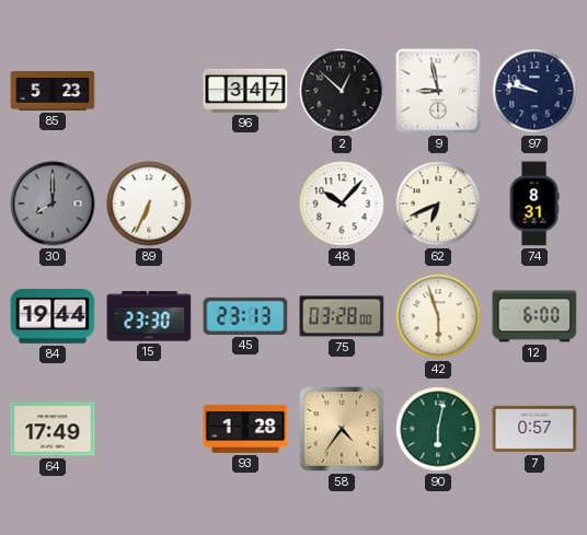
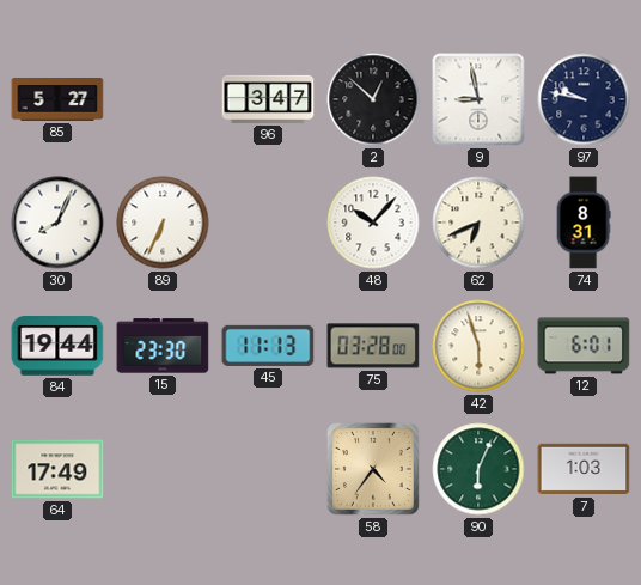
85: 5:23 -> 5:27 (57, 99)
30: 8:00 -> 8:04 (57, 223)
30 dial: grey -> white (57, 223)
45: 23:13 -> 11:13 (268, 346)
12: 6:00 -> 6:01 (584, 346)
93: 1:28 -> none (245, 429)
90: 6:02 -> 6:04 (478, 469)
7: 0:57 -> 1:03 (584, 469)
